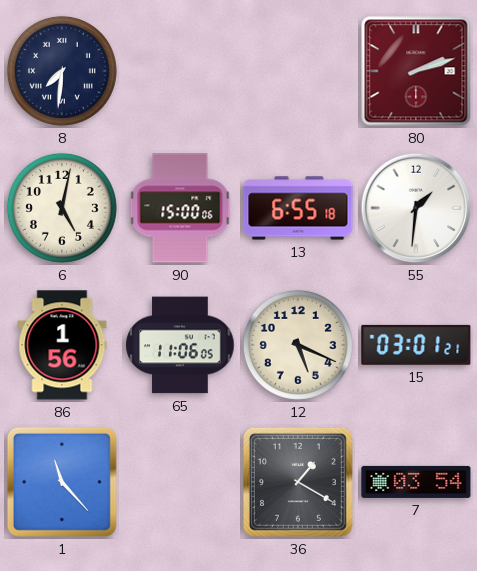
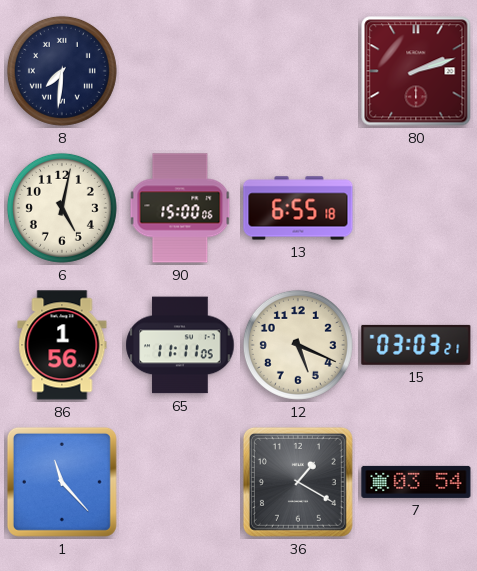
55: 1:31 -> none (416, 208)
65: 11:06 -> 11:11 (180, 345)
15: 03:01 -> 03:03 (416, 345)
